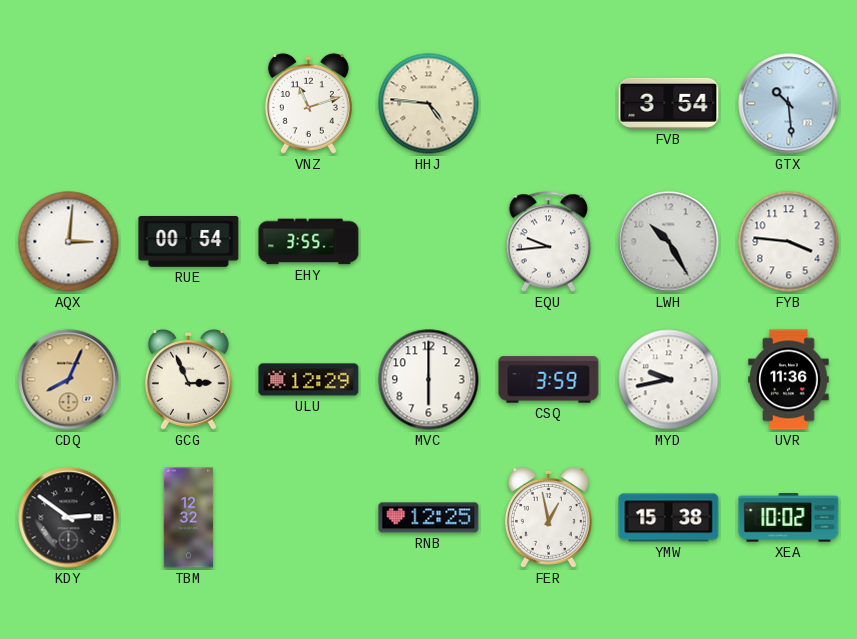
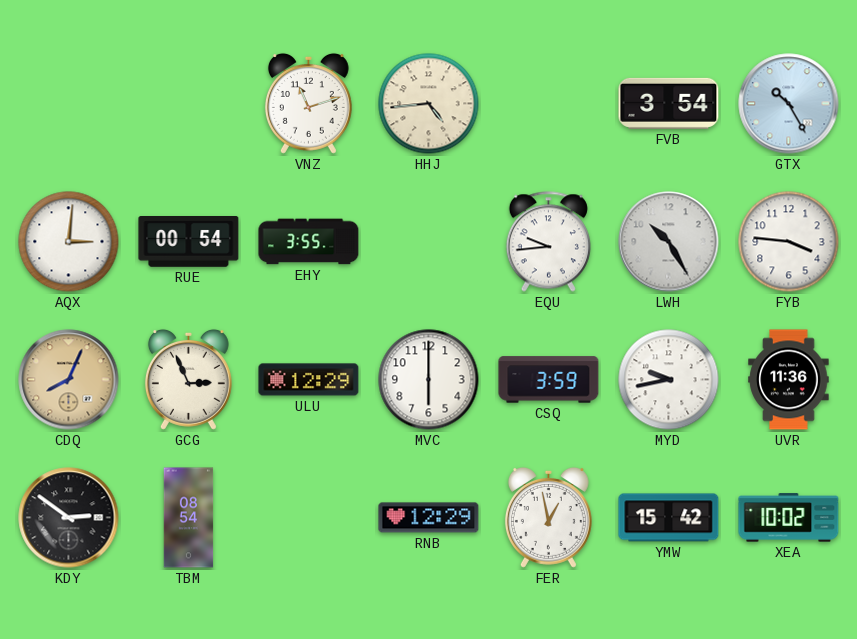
HHJ: 4:46 -> 4:44 (429, 104)
GTX: 10:29 -> 10:25 (789, 104)
TBM: 12:32 -> 08:54 (189, 518)
RNB: 12:25 -> 12:29 (429, 518)
YMW: 15:38 -> 15:42 (669, 518)
